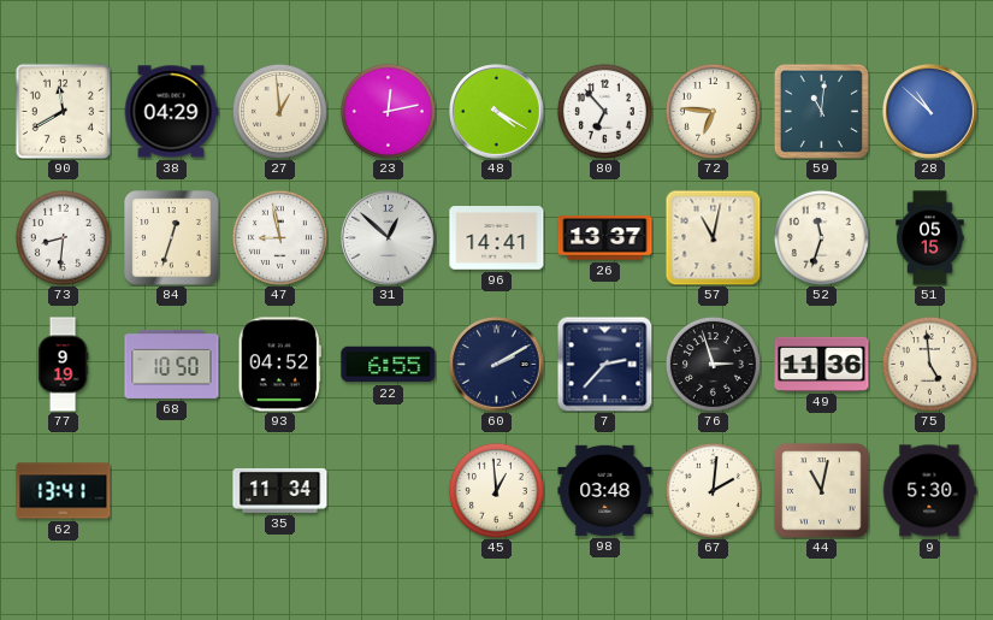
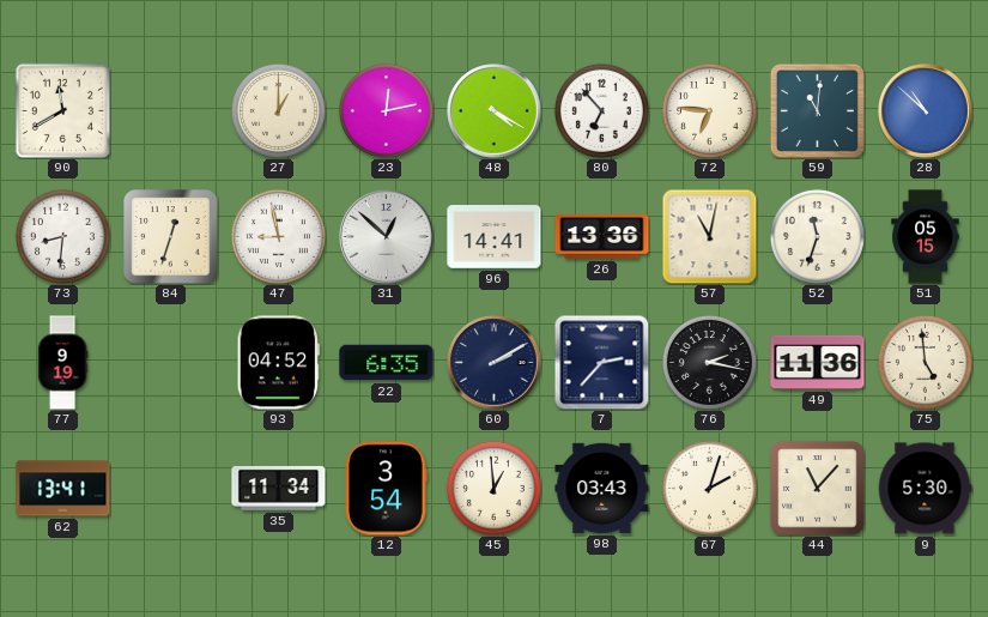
38: 04:29 -> none (171, 112)
27: 12:59 -> 1:00 (278, 110)
26: 13:37 -> 13:36 (602, 237)
68: 10:50 -> none (172, 364)
22: 6:55 -> 6:35 (387, 363)
76: 2:57 -> 2:17 (709, 362)
12: none -> 3:54 (386, 489)
98: 03:48 -> 03:43 (602, 488)
67: 2:01 -> 2:03 (709, 488)
44: 11:02 -> 11:07 (818, 489)
